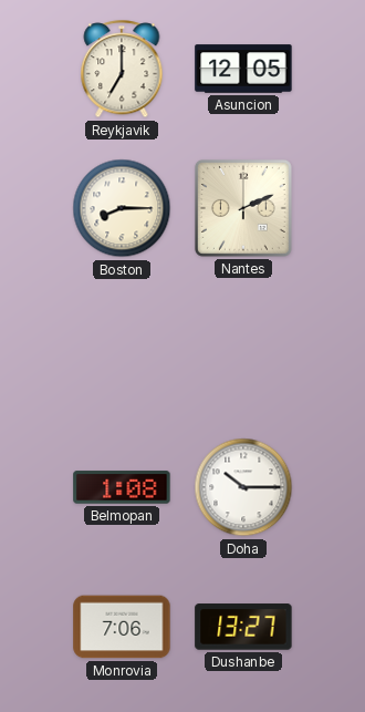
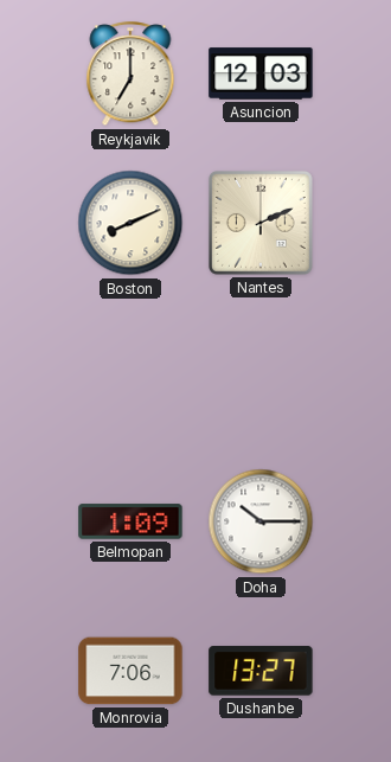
Asuncion: 12:05 -> 12:03 (261, 73)
Boston: 8:15 -> 8:11 (130, 223)
Belmopan: 1:08 -> 1:09 (130, 521)
